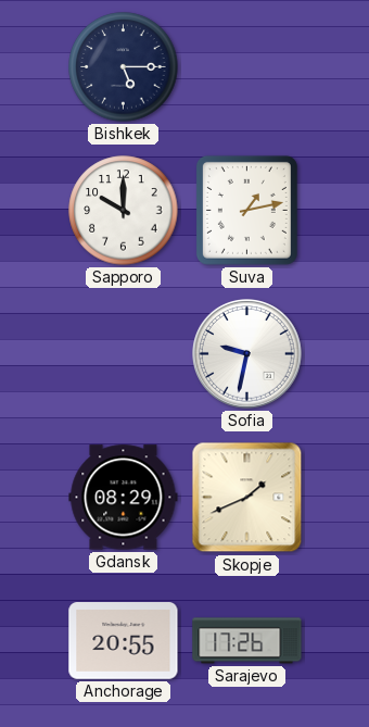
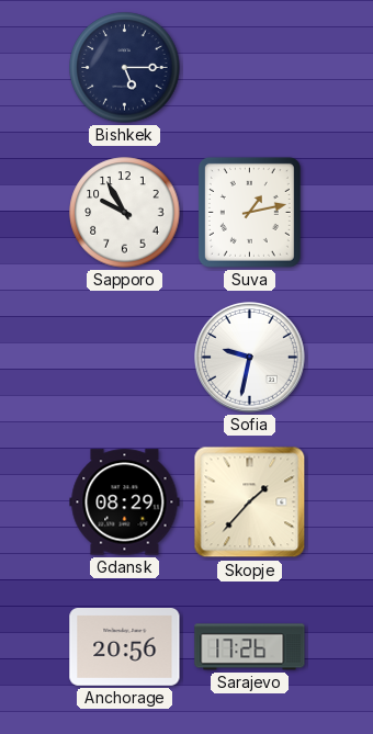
Sapporo: 10:00 -> 9:55 (125, 213)
Skopje: 1:41 -> 1:37 (250, 502)
Anchorage: 20:55 -> 20:56 (125, 647)
